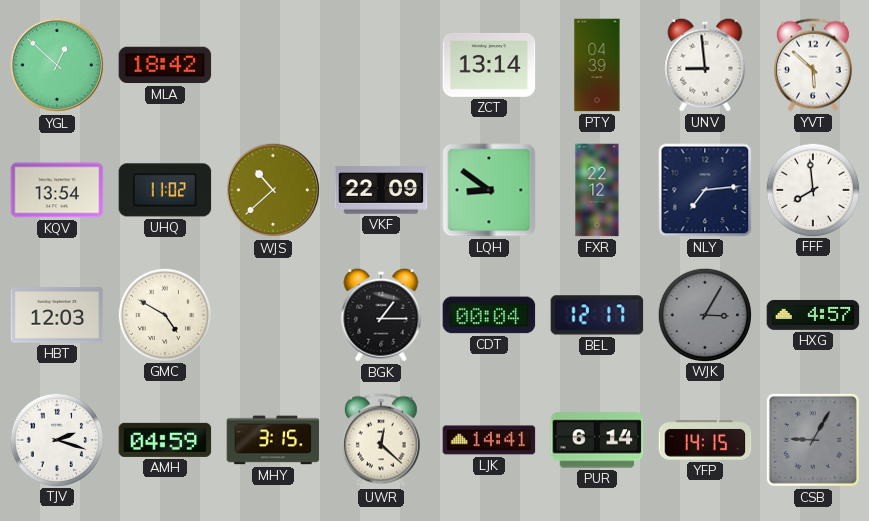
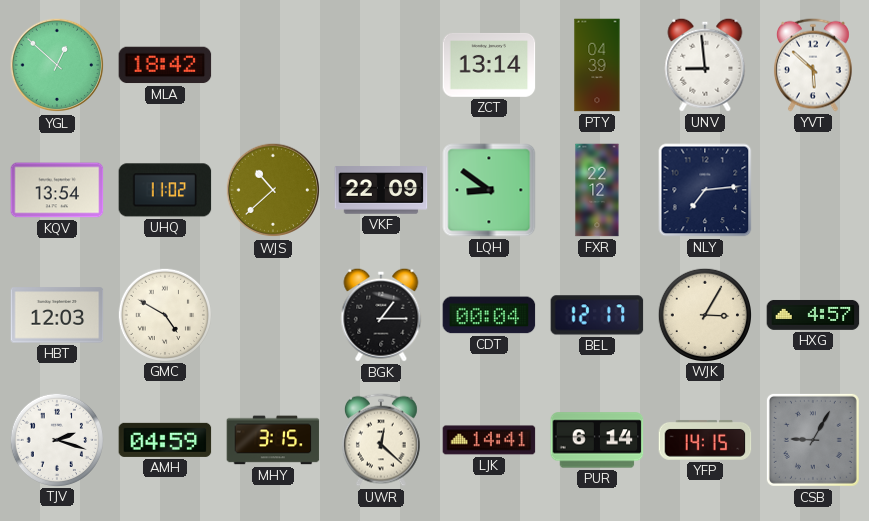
FFF: 7:59 -> none (812, 189)
WJK dial: grey -> cream (704, 314)
